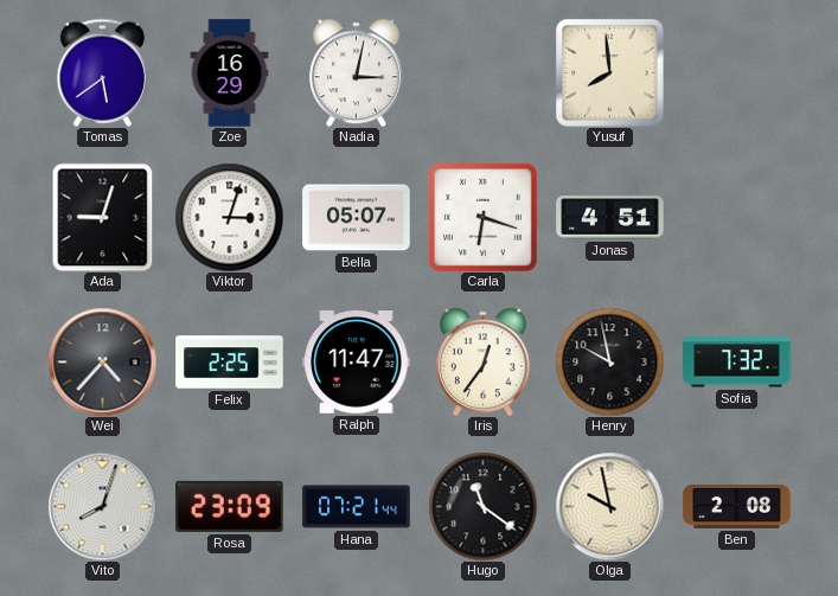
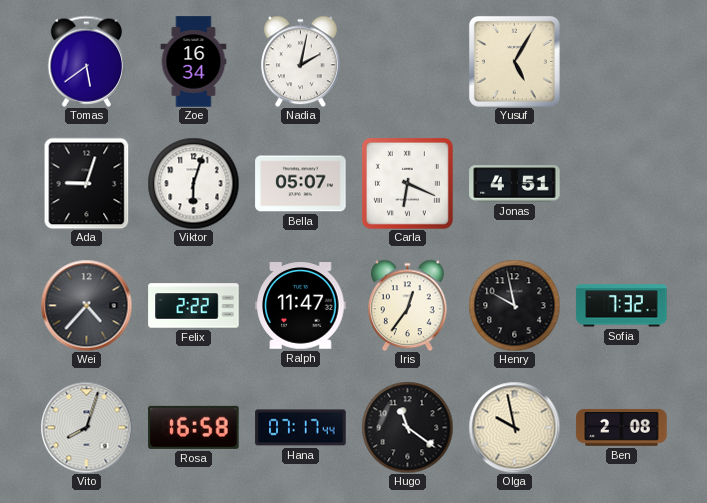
Zoe: 16:29 -> 16:34 (194, 62)
Nadia: 3:02 -> 2:02 (301, 61)
Yusuf: 7:59 -> 5:05 (514, 61)
Viktor: 3:03 -> 6:03 (193, 183)
Carla: 6:18 -> 6:19 (407, 183)
Felix: 2:25 -> 2:22 (194, 306)
Rosa: 23:09 -> 16:58 (194, 427)
Hana: 07:21 -> 07:17 (301, 428)
